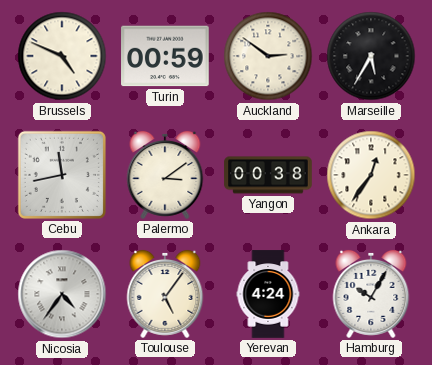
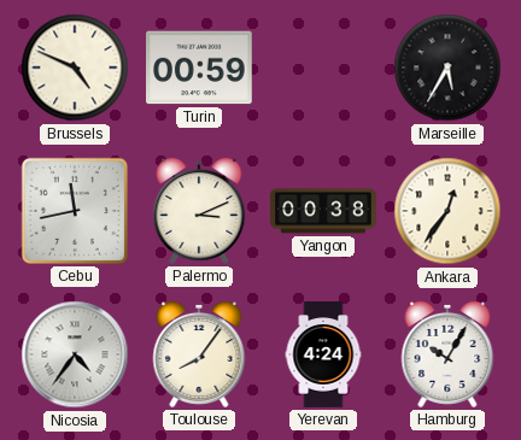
Auckland: 2:51 -> none (268, 56)
Palermo: 3:09 -> 3:11 (199, 211)
Toulouse: 5:06 -> 8:06 (199, 354)
